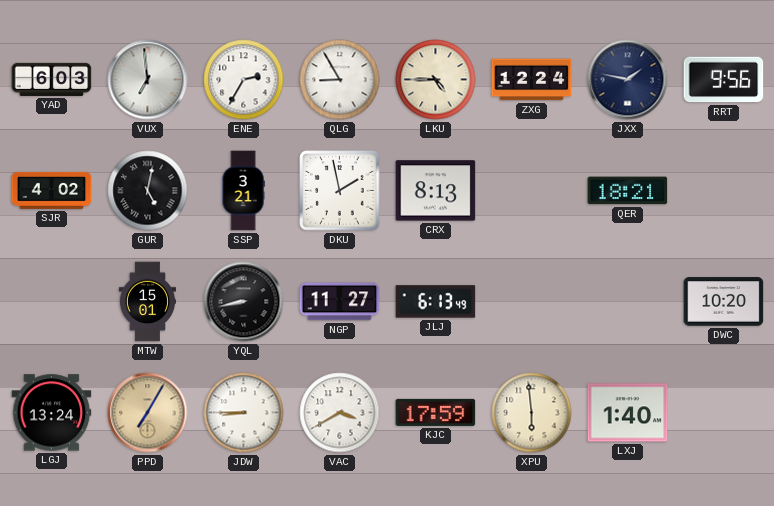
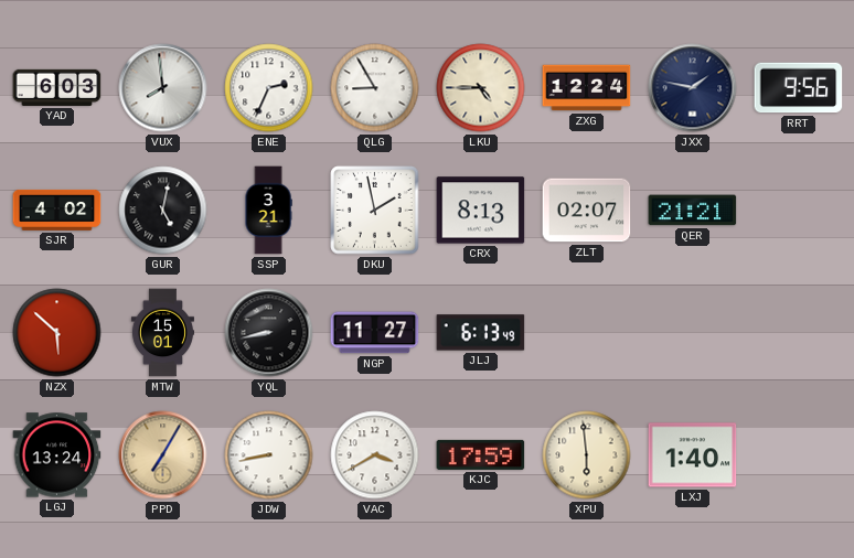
VUX: 6:59 -> 7:59 (163, 88)
ENE: 2:35 -> 2:34 (269, 88)
ZLT: none -> 02:07 (587, 211)
QER: 18:21 -> 21:21 (693, 211)
NZX: none -> 5:52 (57, 333)
DWC: 10:20 -> none (724, 302)
JDW: 8:45 -> 8:43 (269, 455)
